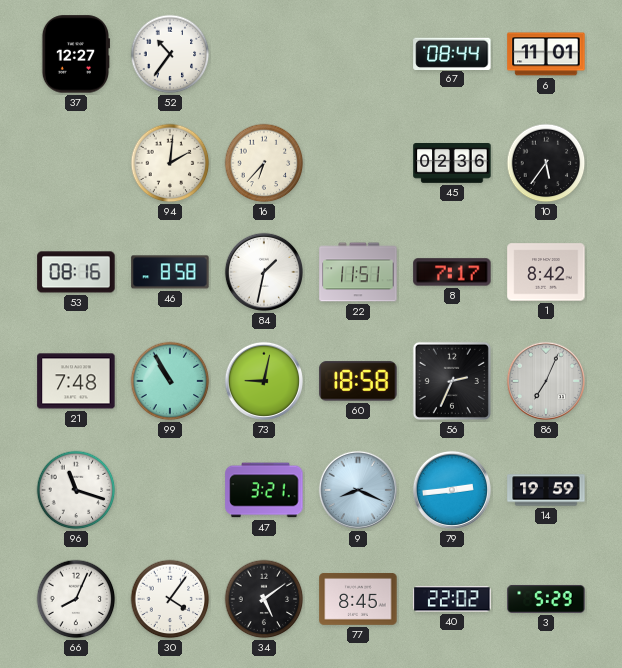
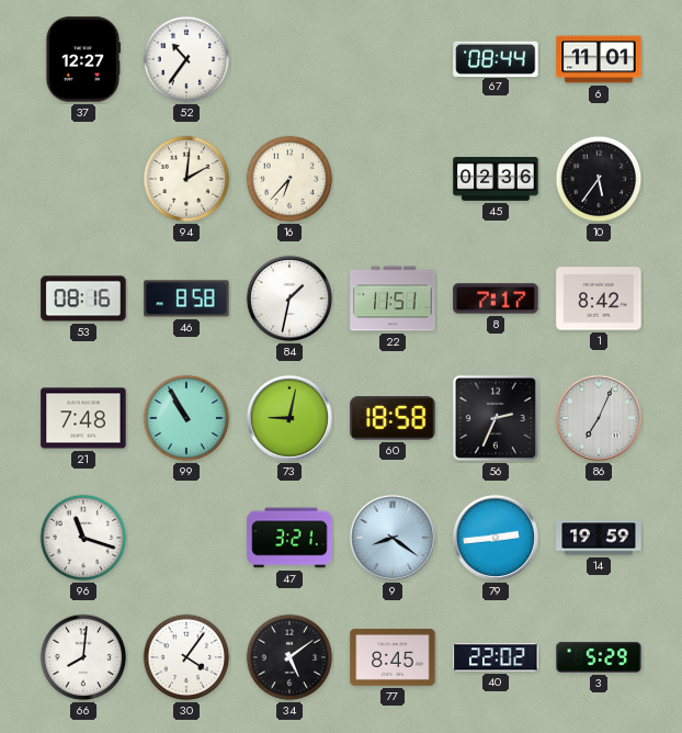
9: 8:19 -> 8:21 (393, 538)
66: 8:04 -> 8:01 (83, 657)
